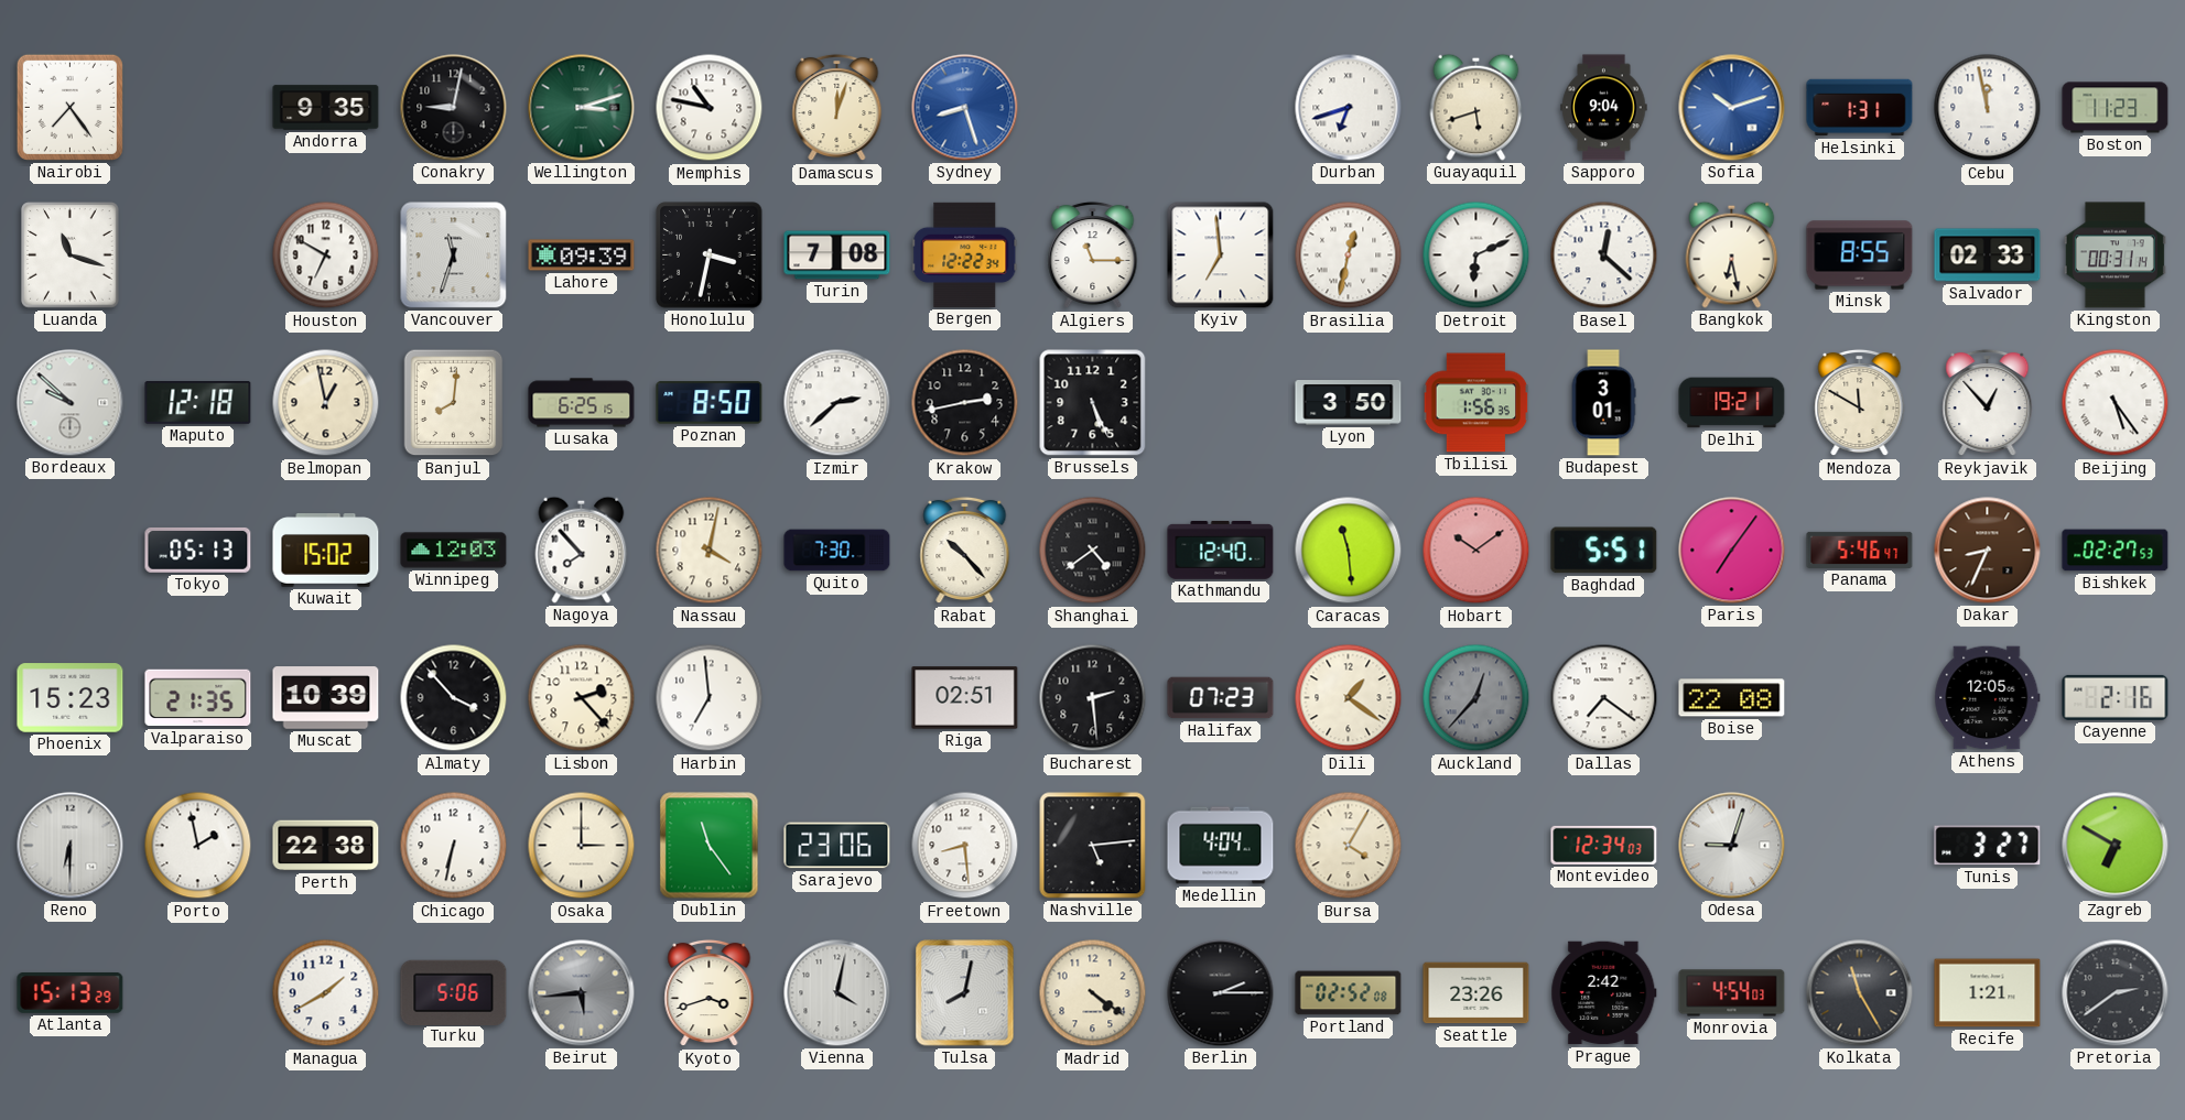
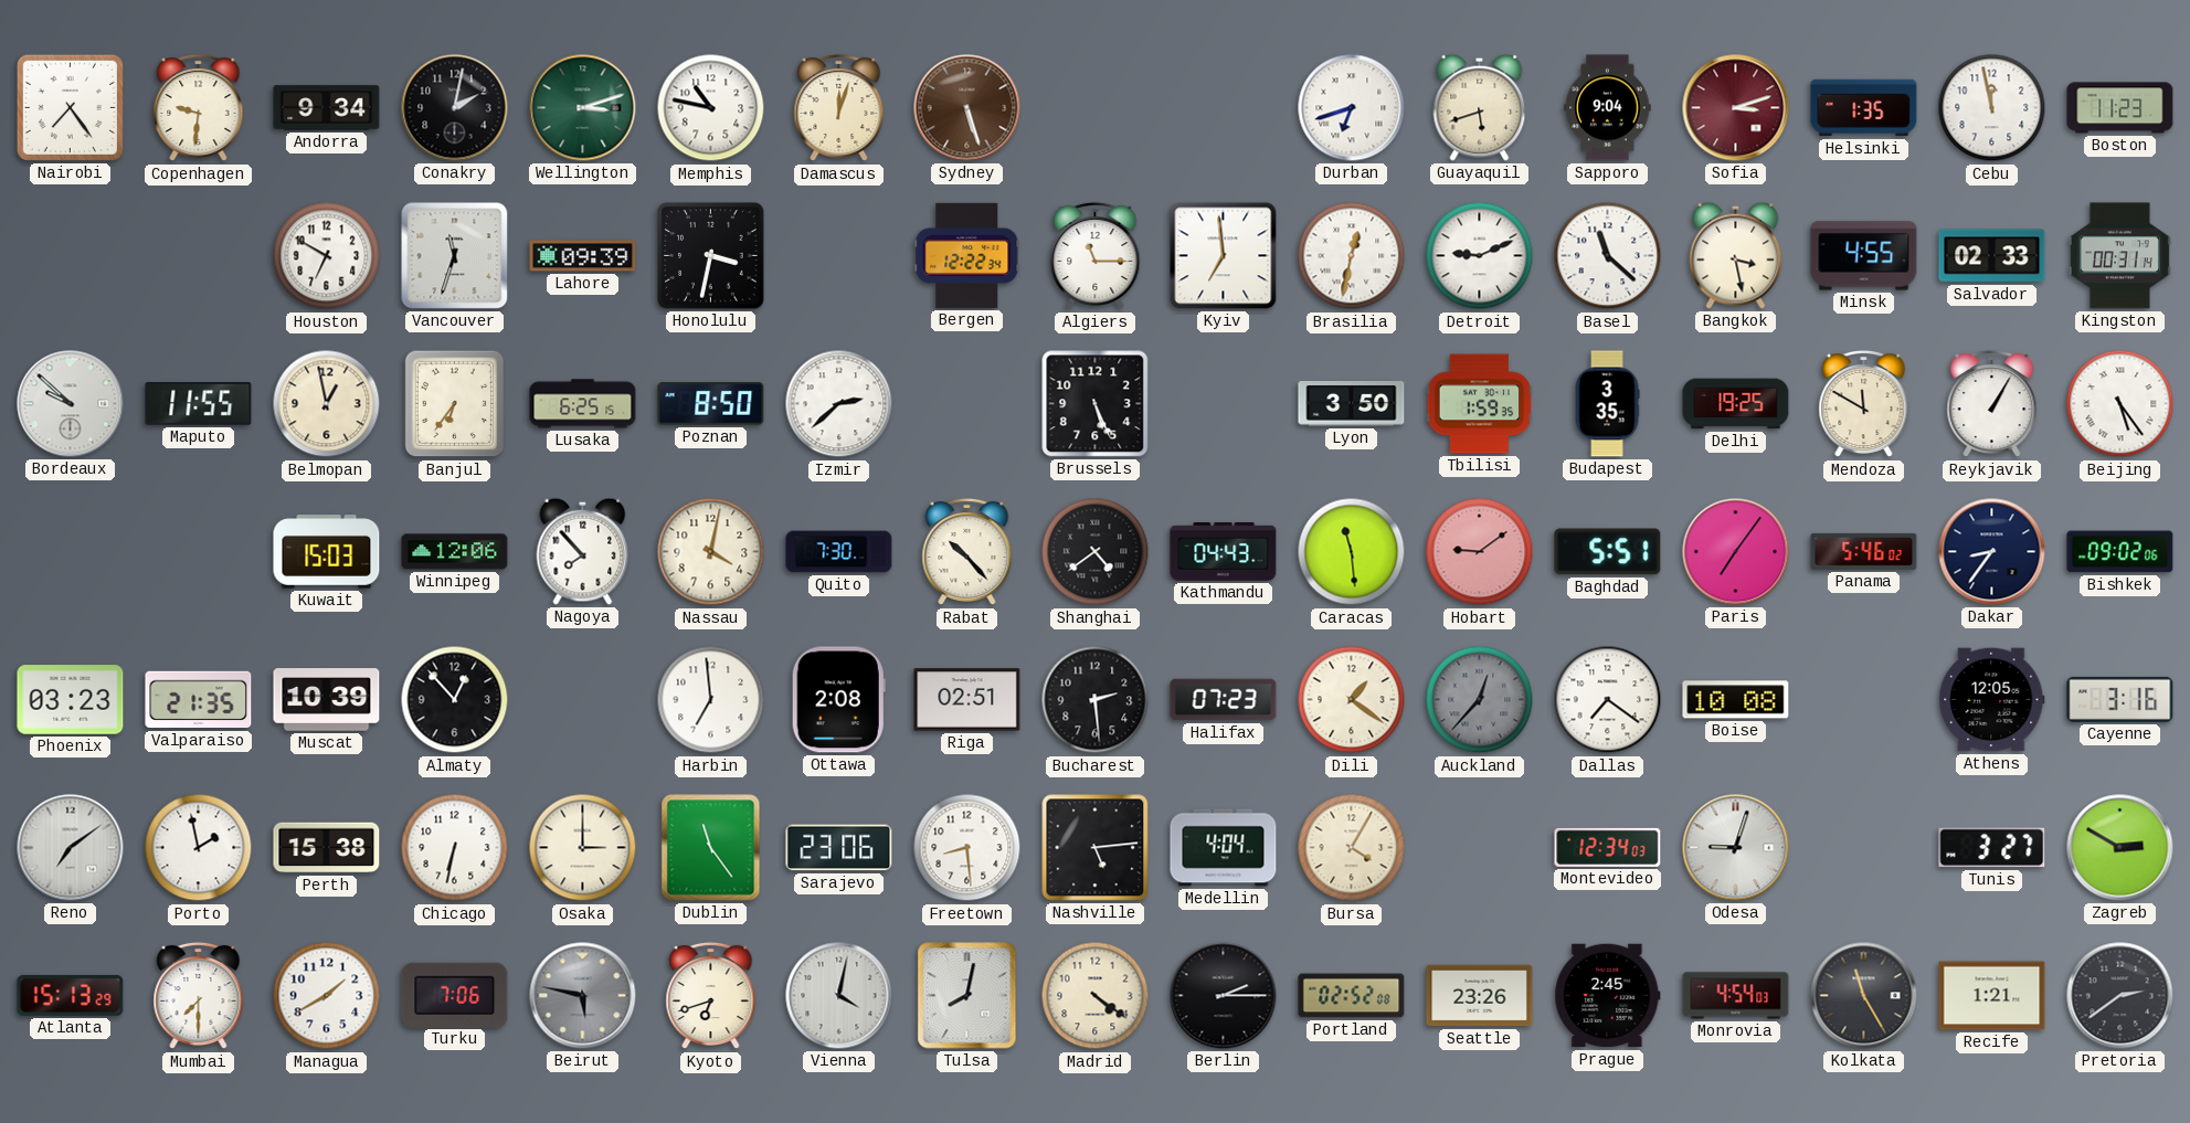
Copenhagen: none -> 9:31 (199, 108)
Andorra: 9:35 -> 9:34 (327, 108)
Conakry: 9:02 -> 2:02 (455, 108)
Sydney: 8:27 -> 5:27 (967, 108)
Sydney dial: blue -> brown (967, 108)
Sofia: 10:12 -> 3:12 (1736, 108)
Sofia dial: blue -> burgundy (1736, 108)
Helsinki: 1:31 -> 1:35 (1864, 108)
Luanda: 11:18 -> none (71, 255)
Turin: 7:08 -> none (837, 255)
Detroit: 6:11 -> 9:11 (1480, 256)
Basel: 12:22 -> 11:22 (1608, 256)
Bangkok: 6:28 -> 3:28 (1736, 255)
Minsk: 8:55 -> 4:55 (1864, 256)
Maputo: 12:18 -> 11:55 (199, 404)
Banjul: 8:01 -> 6:36 (455, 404)
Krakow: 2:43 -> none (965, 403)
Tbilisi: 1:56 -> 1:59 (1480, 404)
Budapest: 3:01 -> 3:35 (1607, 404)
Delhi: 19:21 -> 19:25 (1736, 404)
Reykjavik: 12:53 -> 1:05 (1992, 404)
Tokyo: 05:13 -> none (198, 550)
Kuwait: 15:02 -> 15:03 (327, 552)
Winnipeg: 12:03 -> 12:06 (455, 552)
Kathmandu: 12:40 -> 04:43 (1224, 551)
Hobart: 10:09 -> 9:09 (1480, 552)
Panama: 5:46:47 -> 5:46:02 (1864, 551)
Dakar: 8:34 -> 8:36 (1992, 552)
Dakar dial: brown -> navy (1992, 552)
Bishkek: 02:27 -> 09:02 (2120, 552)
Phoenix: 15:23 -> 03:23 (71, 700)
Almaty: 3:53 -> 12:53 (455, 700)
Lisbon: 2:23 -> none (582, 698)
Ottawa: none -> 2:08 (838, 700)
Boise: 22:08 -> 10:08 (1736, 700)
Cayenne: 2:16 -> 3:16 (2120, 699)
Reno: 6:30 -> 7:09 (71, 848)
Perth: 22:38 -> 15:38 (327, 848)
Zagreb: 6:50 -> 2:50 (2120, 848)
Mumbai: none -> 7:30 (199, 996)
Turku: 5:06 -> 7:06 (455, 995)
Beirut: 5:44 -> 5:47 (583, 996)
Kyoto: 3:42 -> 6:42 (711, 996)
Prague: 2:42 -> 2:45 (1608, 996)
